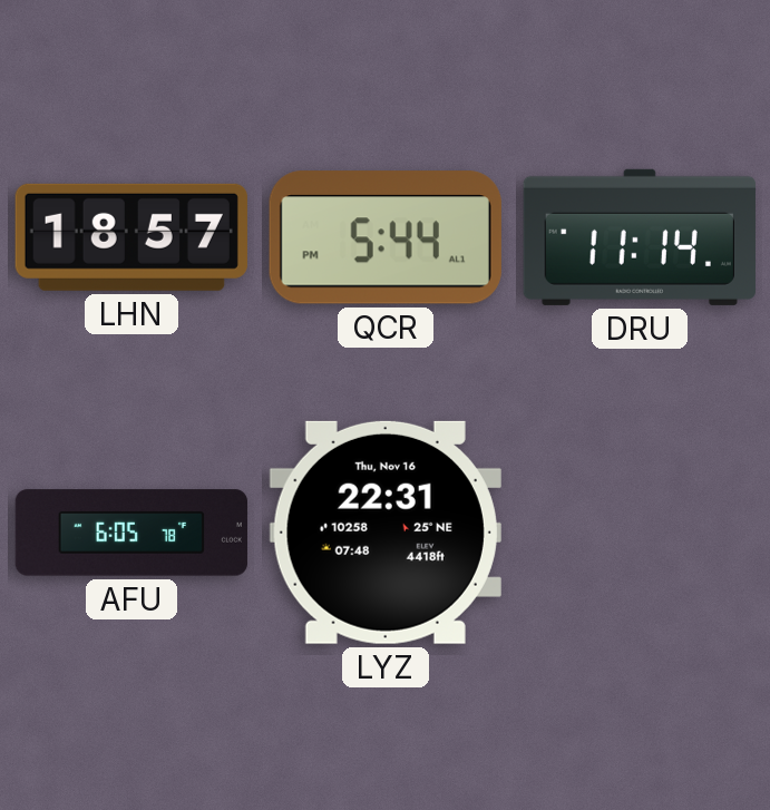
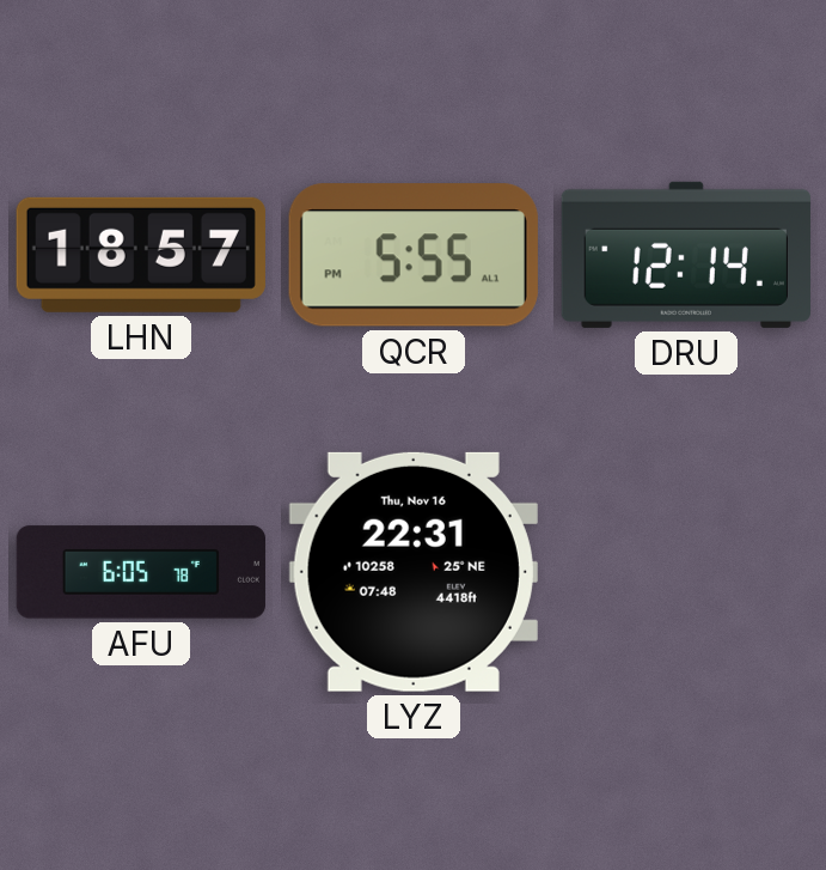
QCR: 5:44 -> 5:55 (414, 255)
DRU: 11:14 -> 12:14 (686, 255)
